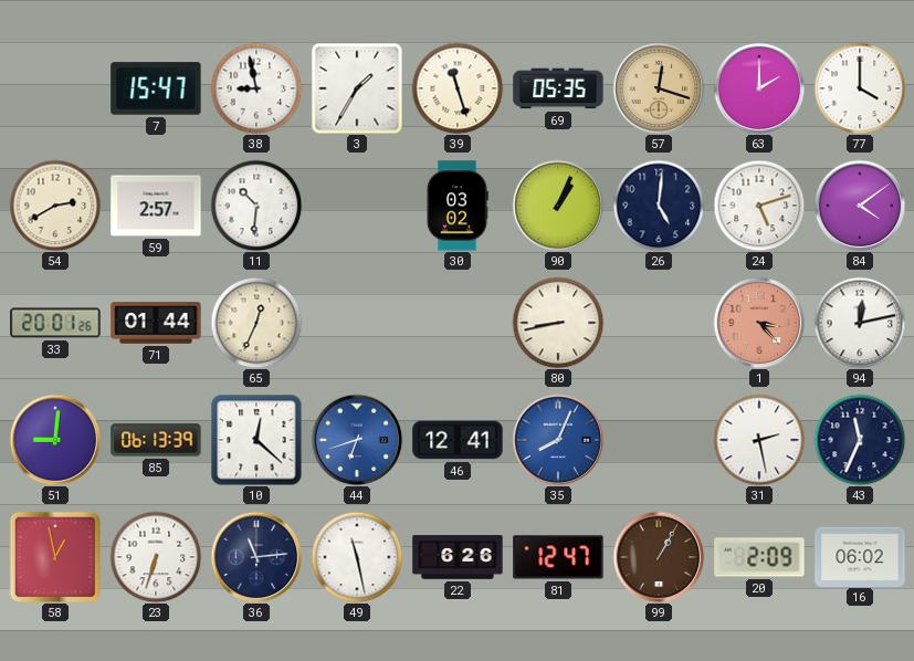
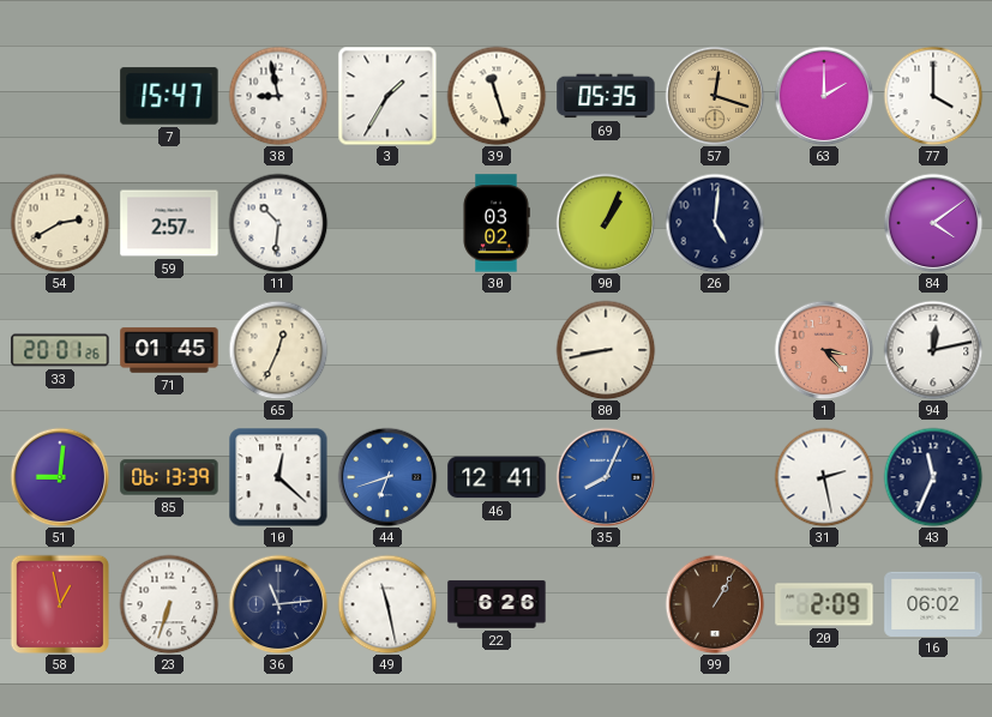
24: 5:12 -> none (759, 206)
71: 01:44 -> 01:45 (169, 350)
81: 12:47 -> none (558, 557)
